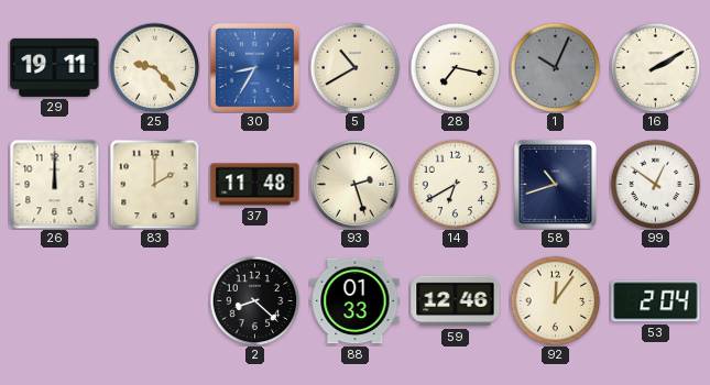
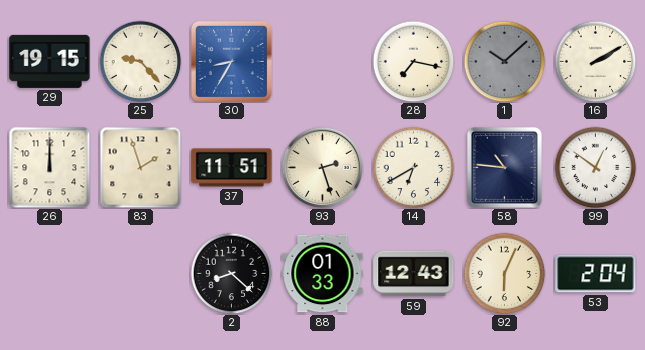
29: 19:11 -> 19:15 (50, 61)
5: 10:40 -> none (354, 67)
1: 10:04 -> 10:08 (504, 61)
83: 2:00 -> 1:57 (140, 167)
37: 11:48 -> 11:51 (232, 168)
58: 10:42 -> 10:46 (504, 167)
59: 12:46 -> 12:43 (414, 274)
92: 12:06 -> 6:04 (504, 273)
